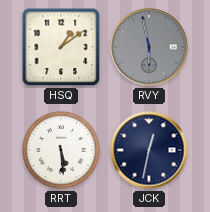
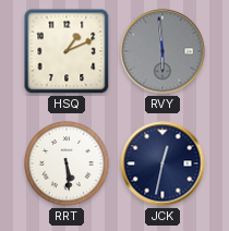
HSQ: 1:09 -> 1:11 (67, 51)
RVY: 5:58 -> 5:59 (162, 51)
